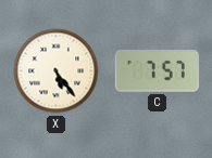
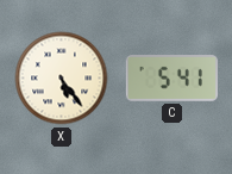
C: 7:57 -> 5:41 (171, 79)
